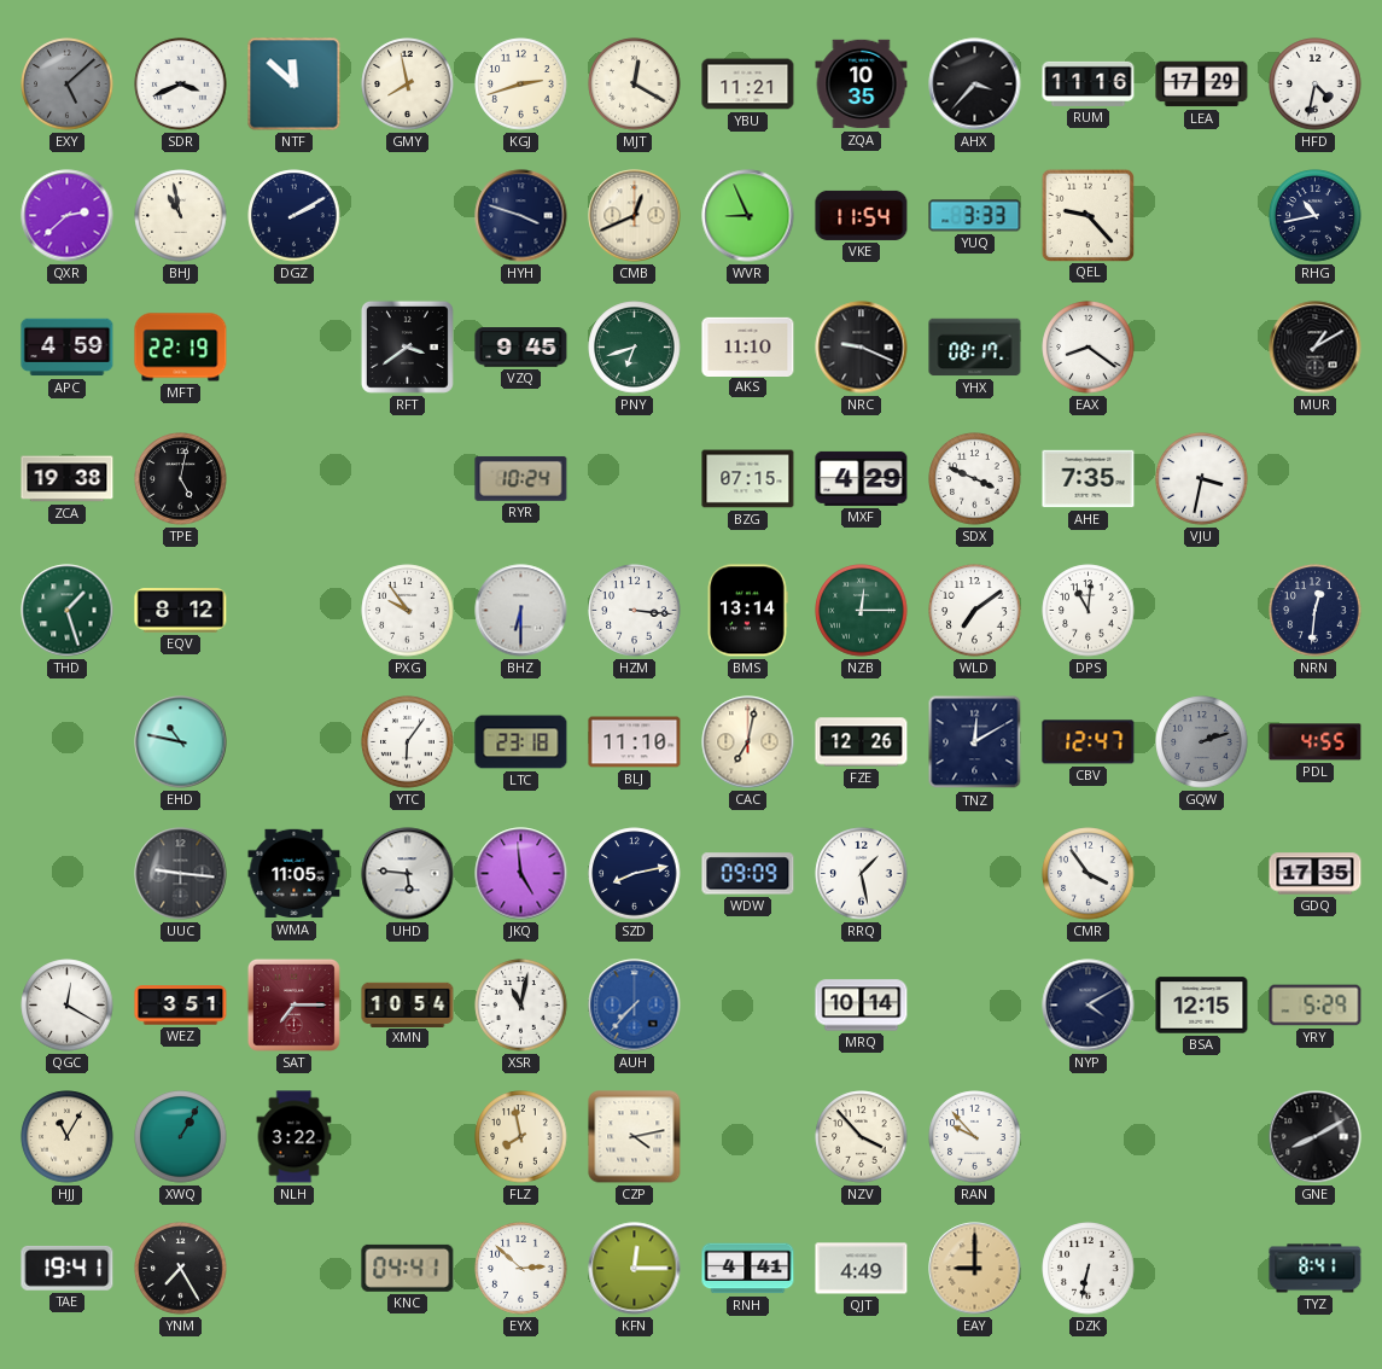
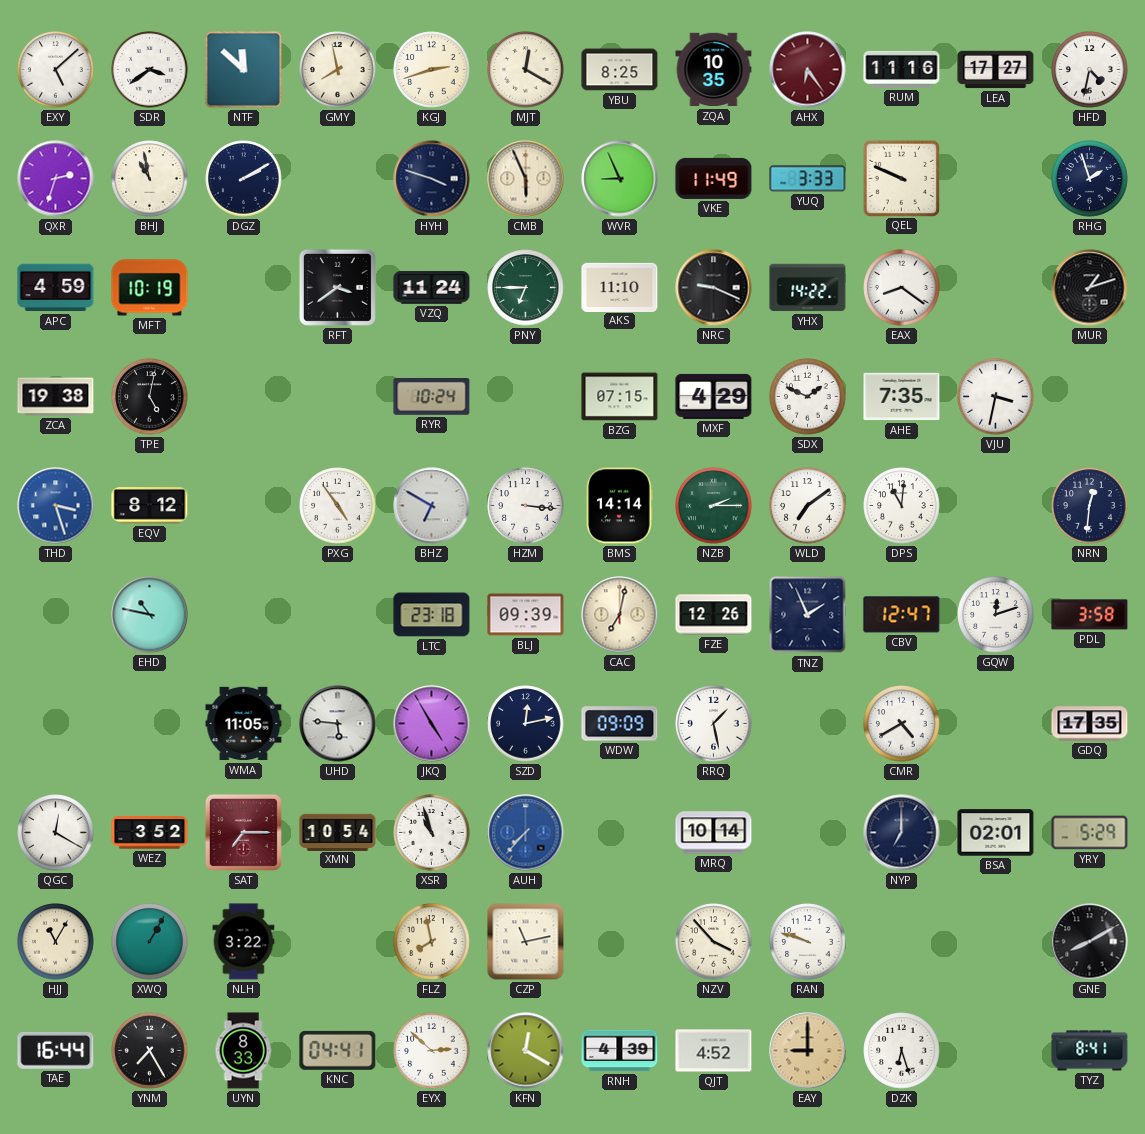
EXY dial: grey -> white (56, 70)
SDR: 3:41 -> 3:39 (150, 70)
YBU: 11:21 -> 8:25 (620, 70)
AHX: 3:37 -> 6:24 (808, 70)
AHX dial: black -> burgundy (808, 70)
LEA: 17:29 -> 17:27 (996, 70)
QXR: 2:38 -> 2:33 (56, 179)
CMB: 12:41 -> 5:56 (526, 179)
VKE: 11:54 -> 11:49 (714, 178)
QEL: 9:23 -> 9:49 (901, 178)
RHG: 10:43 -> 1:57 (1090, 179)
MFT: 22:19 -> 10:19 (150, 288)
VZQ: 9:45 -> 11:24 (432, 288)
PNY: 6:42 -> 6:45 (526, 288)
YHX: 08:17 -> 14:22 (808, 288)
MUR: 1:10 -> 1:12 (1090, 288)
SDX: 3:49 -> 1:49 (808, 397)
THD: 1:27 -> 3:27 (56, 506)
THD dial: green -> blue (56, 506)
PXG: 9:54 -> 4:54 (338, 506)
BHZ: 6:30 -> 6:50 (432, 506)
BMS: 13:14 -> 14:14 (619, 506)
NZB: 12:15 -> 2:15 (714, 506)
YTC: 6:06 -> none (408, 742)
BLJ: 11:10 -> 09:39 (526, 615)
TNZ: 12:10 -> 1:56 (808, 615)
GQW: 2:12 -> 12:12 (996, 615)
GQW dial: grey -> white (996, 615)
PDL: 4:55 -> 3:58 (1090, 615)
UUC: 9:16 -> none (181, 874)
JKQ: 4:59 -> 4:55 (432, 724)
SZD: 8:13 -> 12:13 (526, 724)
CMR: 3:54 -> 4:40 (902, 724)
WEZ: 3:51 -> 3:52 (150, 833)
XSR: 11:02 -> 10:57 (432, 833)
NYP: 4:10 -> 7:00 (902, 833)
BSA: 12:15 -> 02:01 (996, 833)
CZP: 4:13 -> 11:13 (526, 942)
RAN: 9:53 -> 9:48 (808, 942)
TAE: 19:41 -> 16:44 (56, 1050)
UYN: none -> 8:33 (243, 1051)
KFN: 12:15 -> 12:20 (526, 1051)
RNH: 4:41 -> 4:39 (620, 1051)
QJT: 4:49 -> 4:52 (714, 1051)
DZK: 6:32 -> 6:27 (902, 1051)
